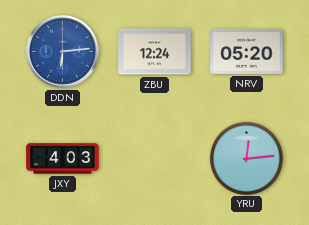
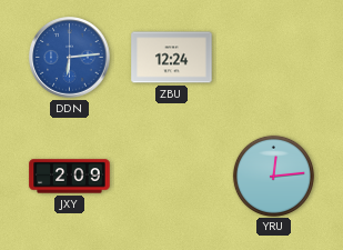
NRV: 05:20 -> none (247, 51)
JXY: 4:03 -> 2:09 (70, 177)
